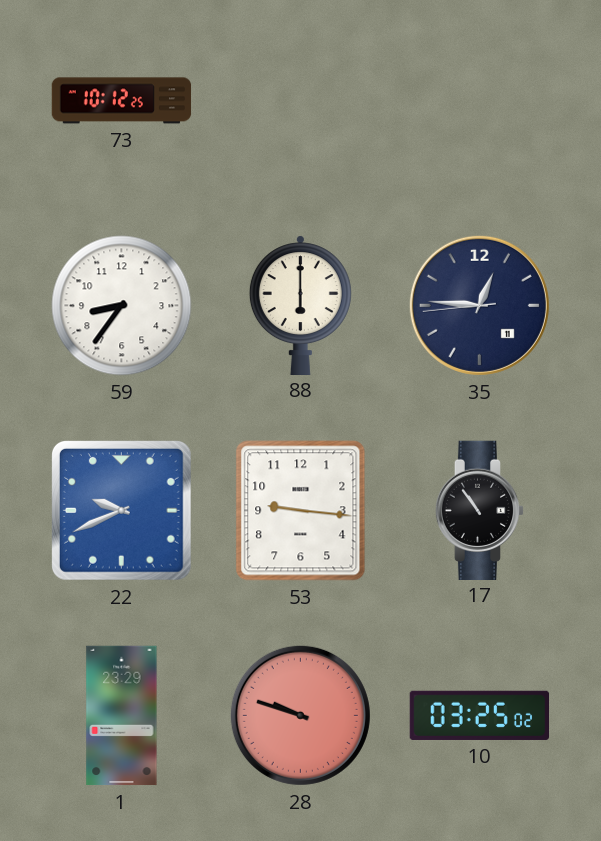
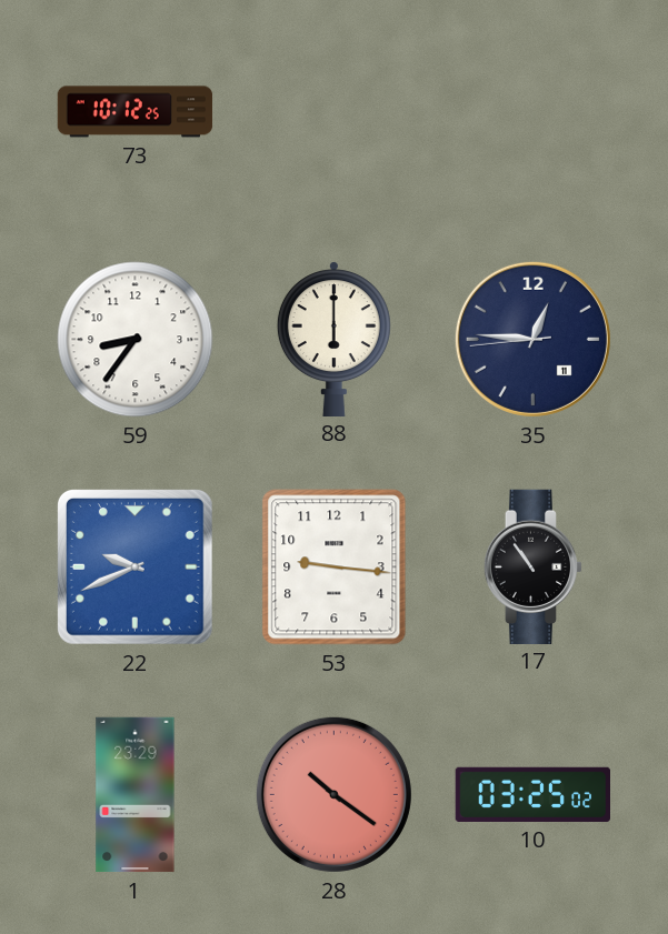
28: 9:48 -> 10:21 (333, 794)
